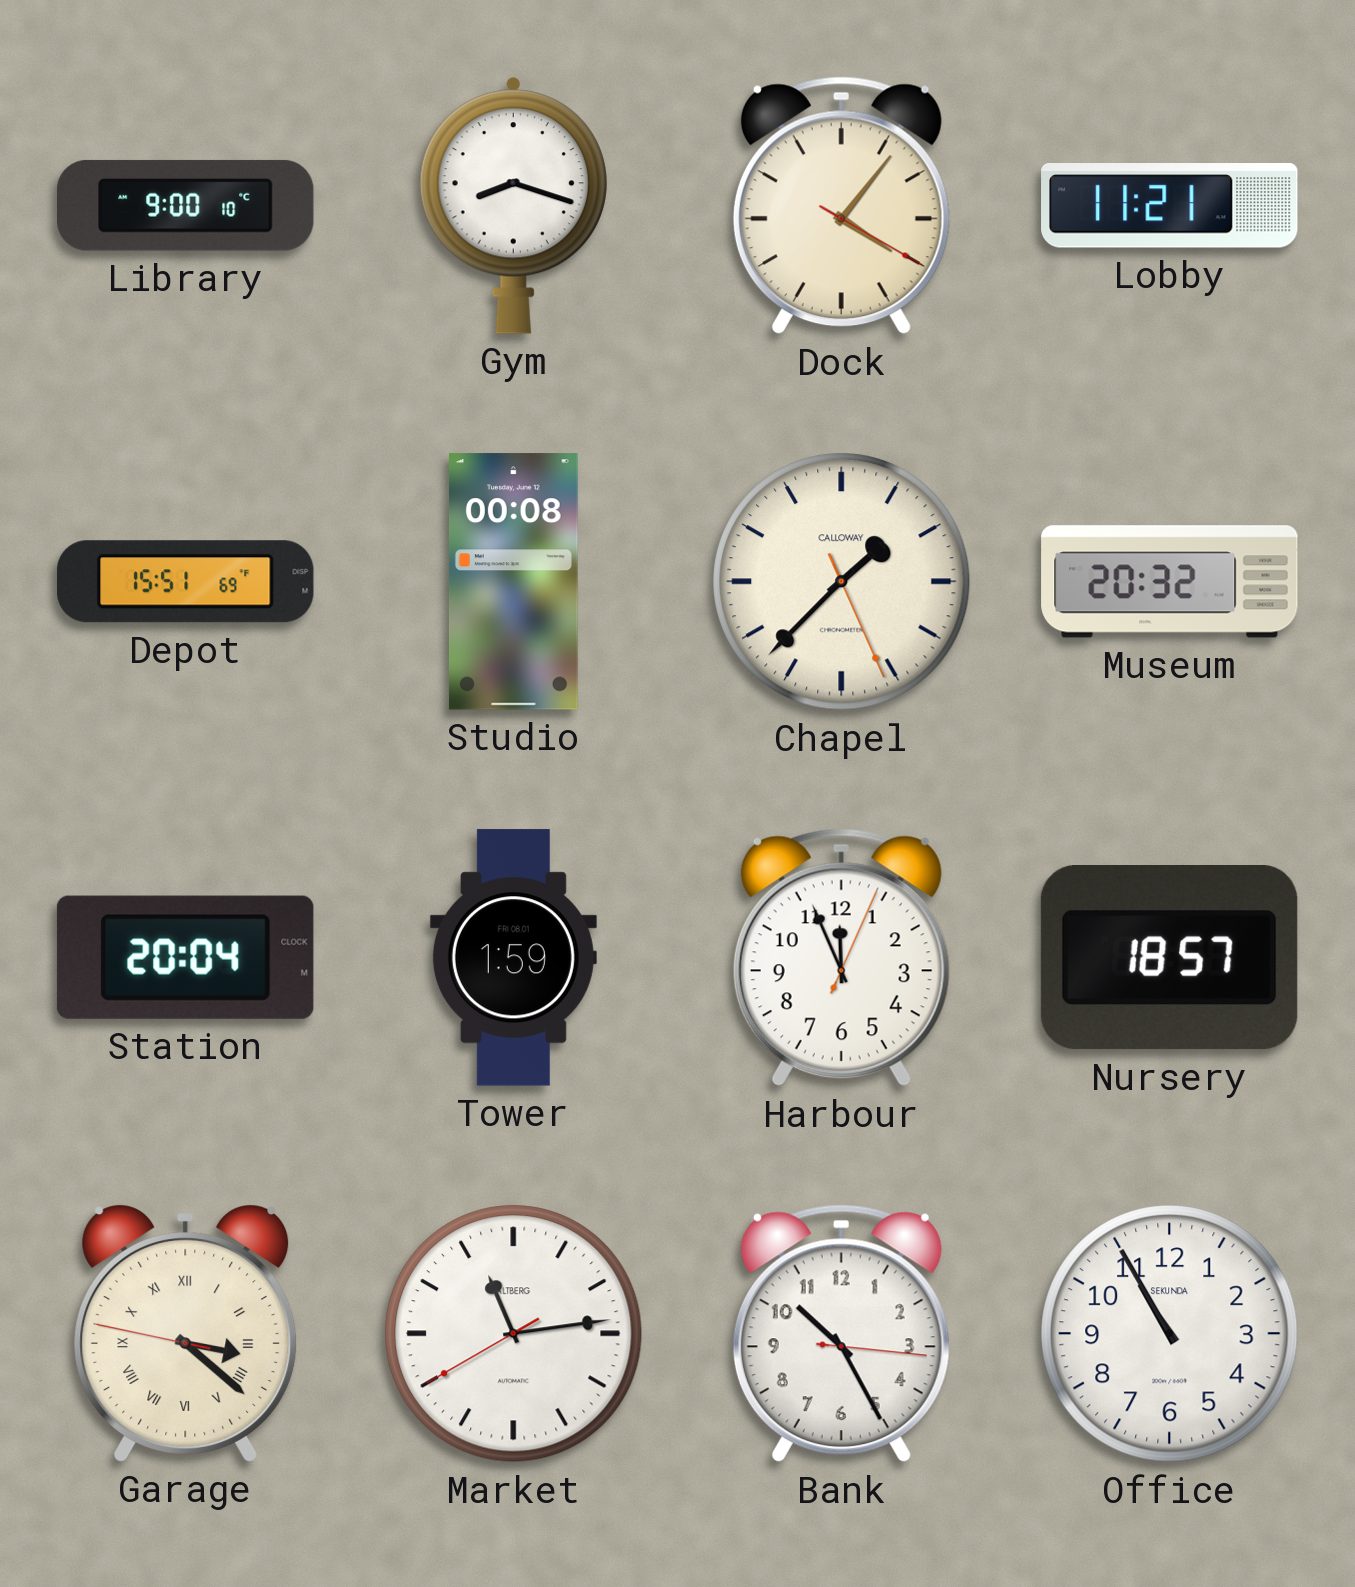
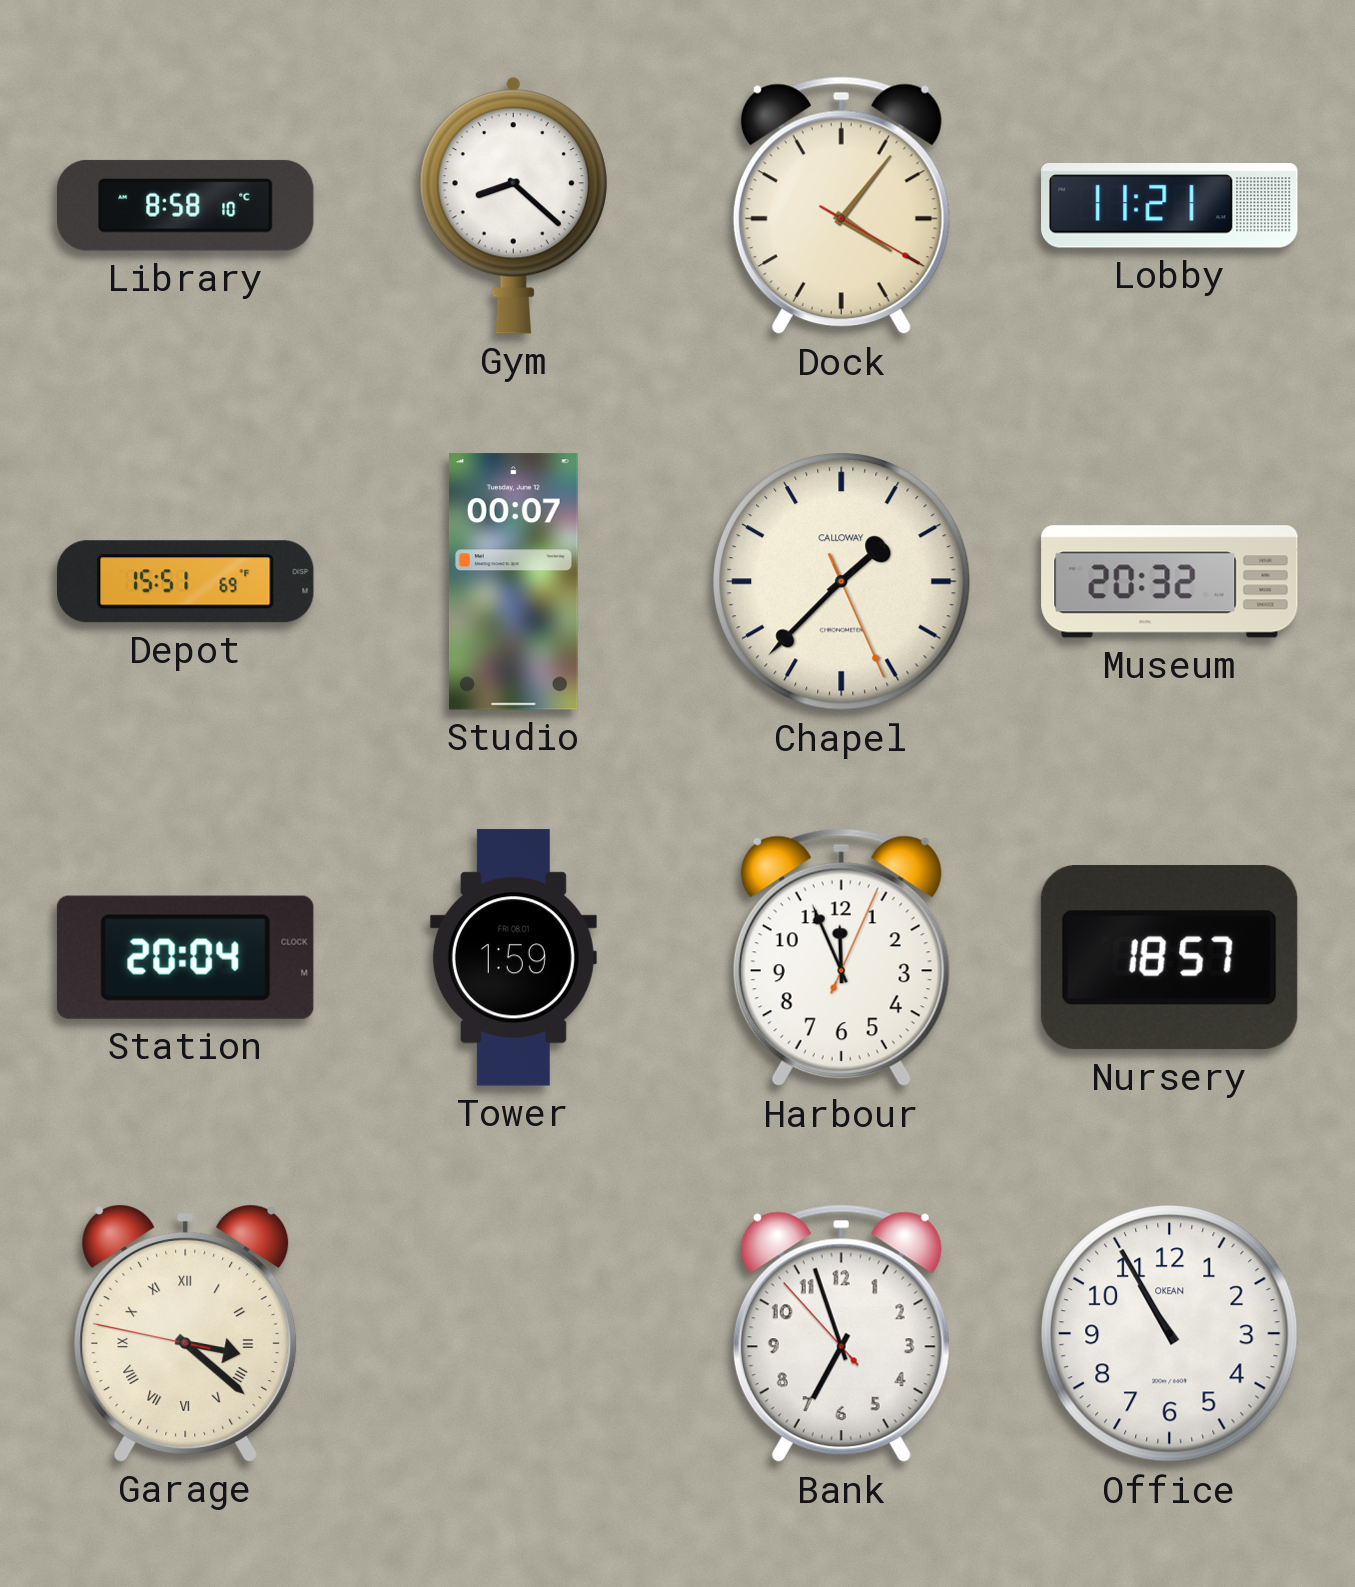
Library: 9:00 -> 8:58 (186, 205)
Gym: 8:18 -> 8:22 (513, 205)
Studio: 00:08 -> 00:07 (513, 582)
Market: 11:13 -> none (514, 1334)
Bank: 10:25 -> 6:56 (841, 1334)
Office brand: SEKUNDA -> OKEAN (1170, 1334)
